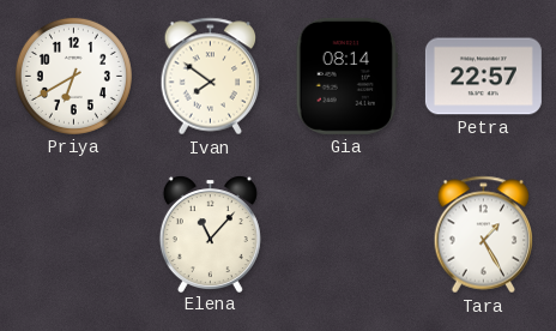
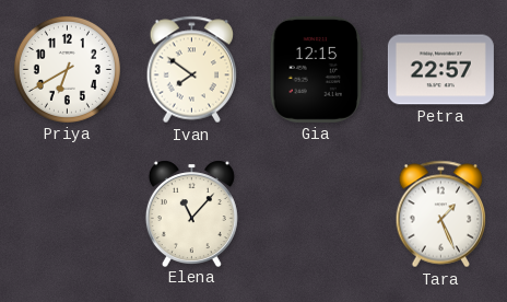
Gia: 08:14 -> 12:15 (316, 69)
Tara: 1:25 -> 1:26 (441, 214)
